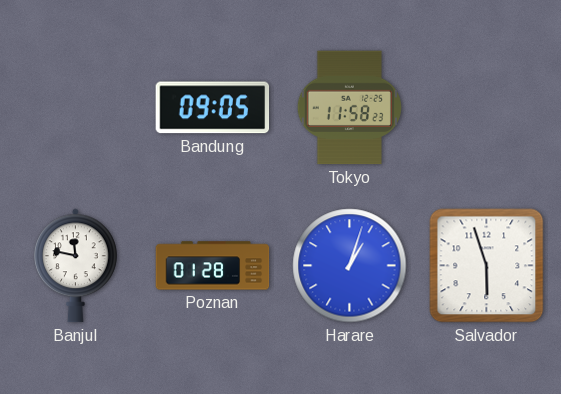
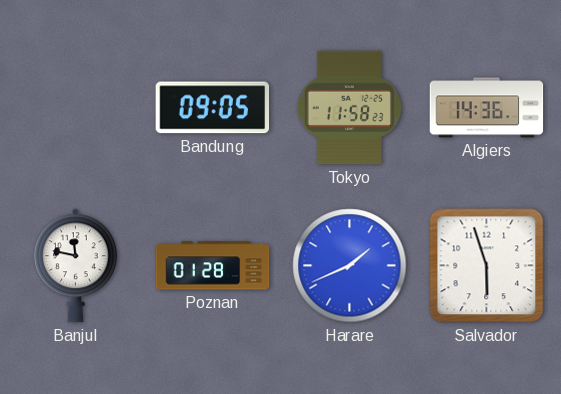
Algiers: none -> 14:36 (487, 108)
Harare: 1:03 -> 1:41 (350, 266)
